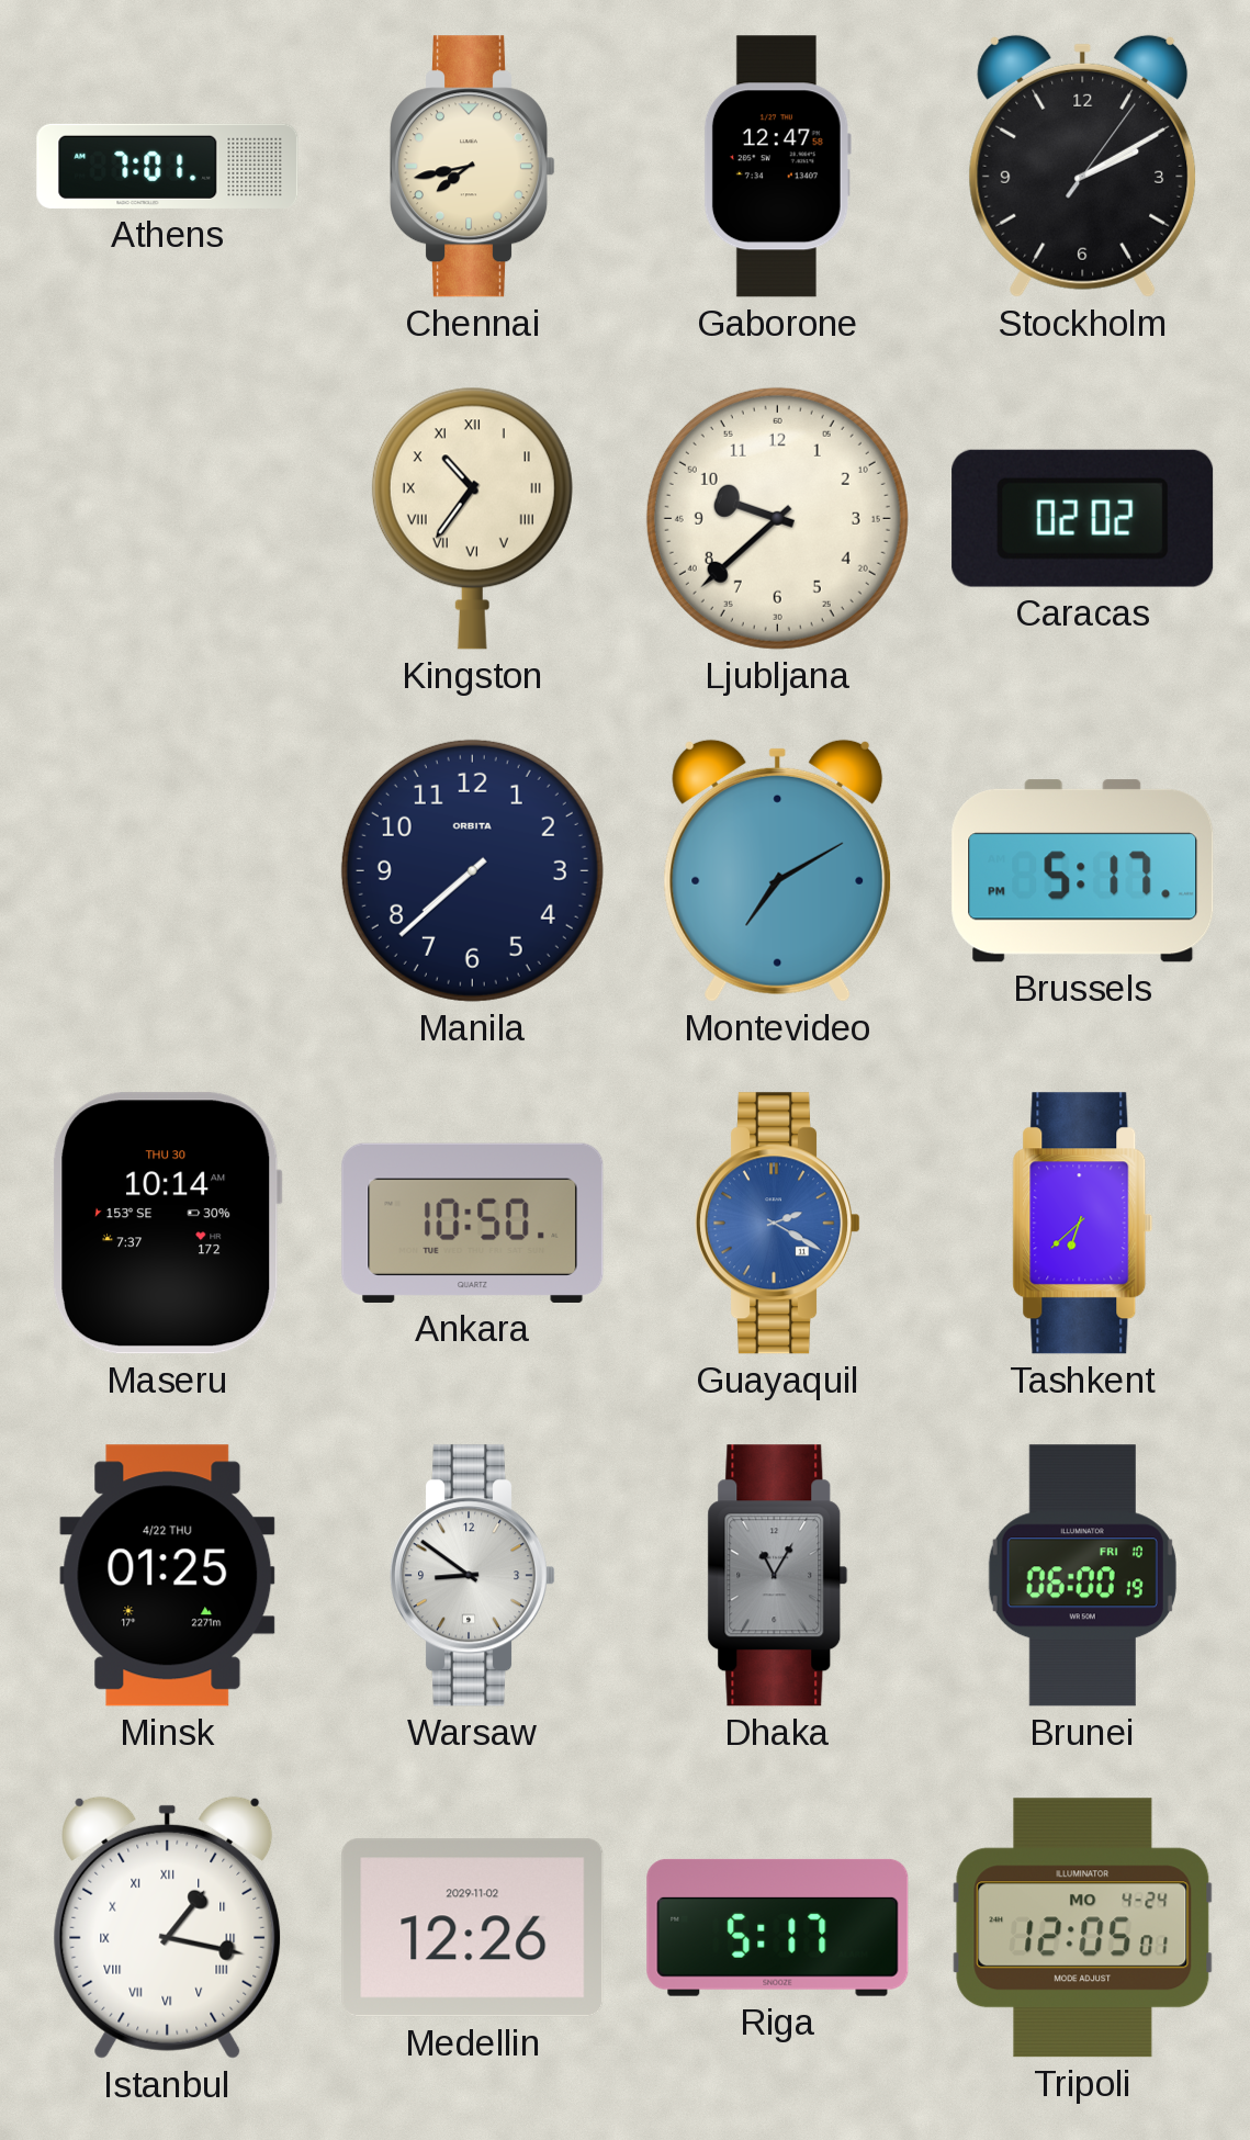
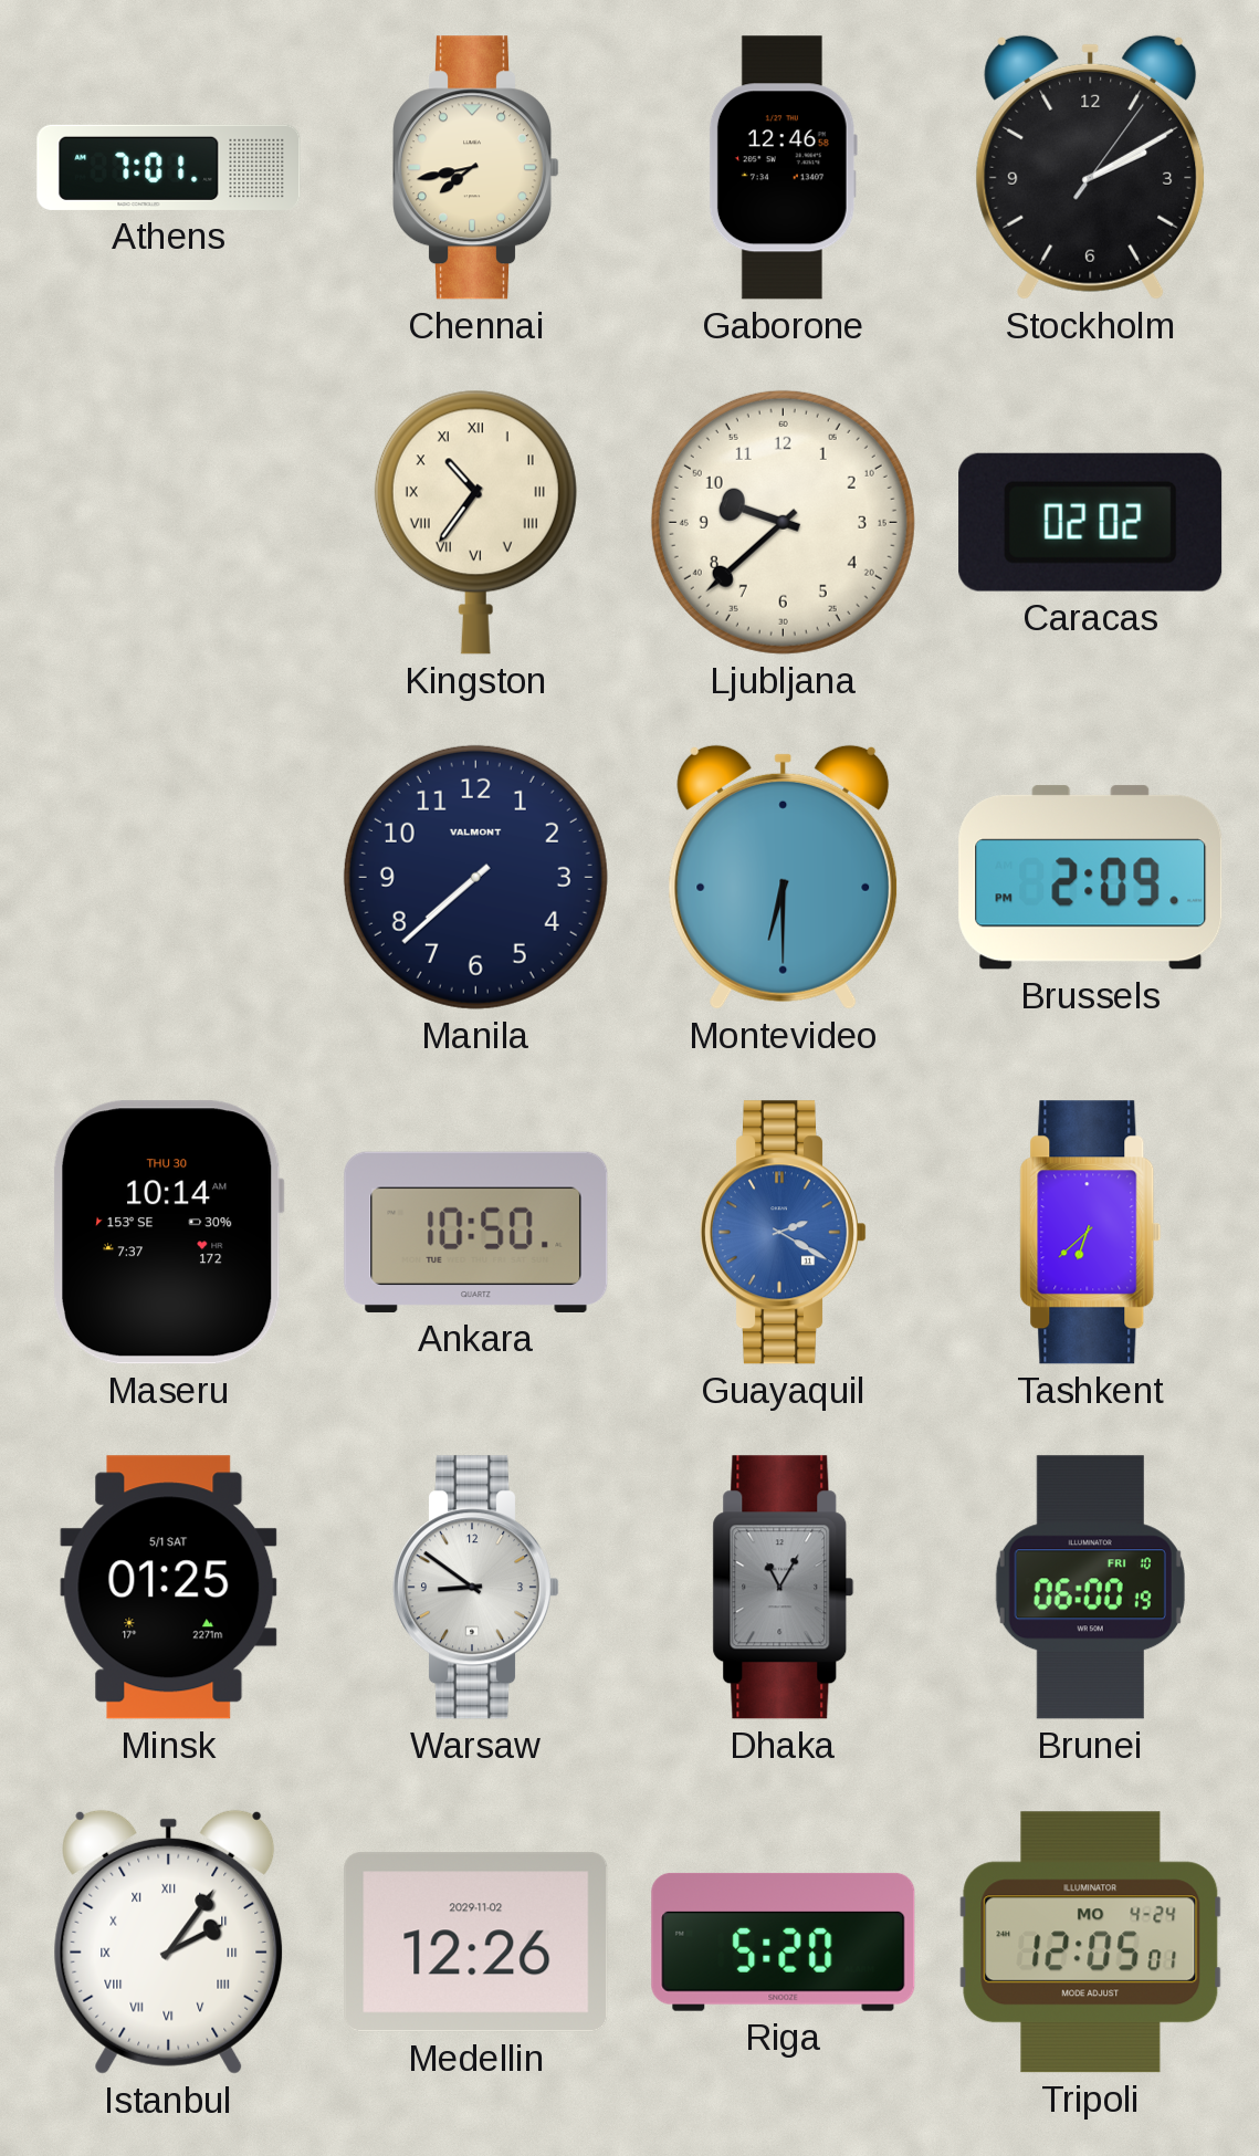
Gaborone: 12:47 -> 12:46 (783, 168)
Manila brand: ORBITA -> VALMONT (475, 877)
Montevideo: 7:10 -> 6:30 (784, 877)
Brussels: 5:17 -> 2:09 (1091, 878)
Minsk date: 4/22 THU -> 5/1 SAT (169, 1588)
Istanbul: 1:17 -> 2:06 (169, 1942)
Riga: 5:17 -> 5:20 (784, 1942)
